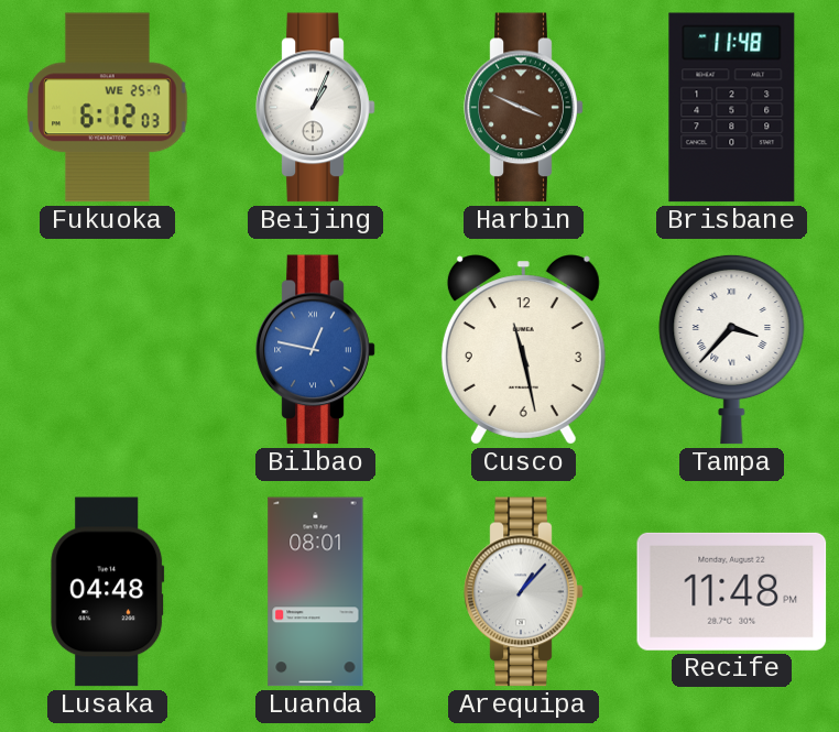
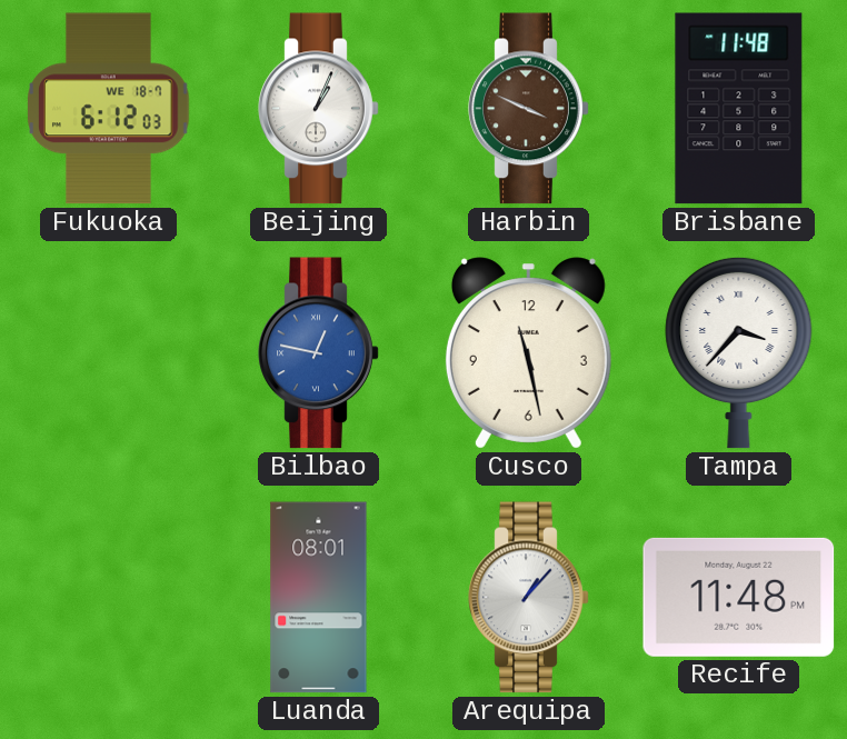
Fukuoka date: WE 25-7 -> WE 18-7 (109, 109)
Lusaka: 04:48 -> none (108, 592)
